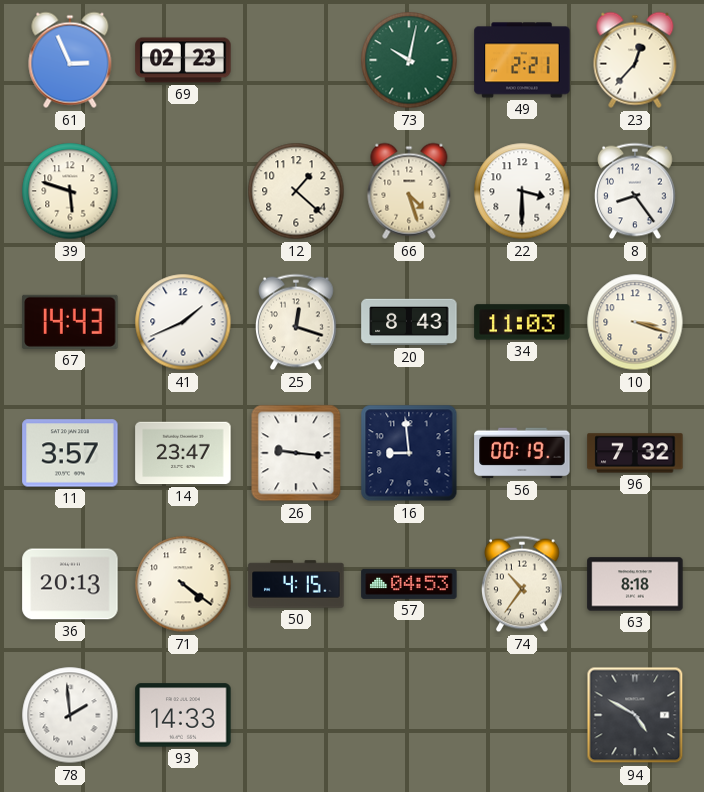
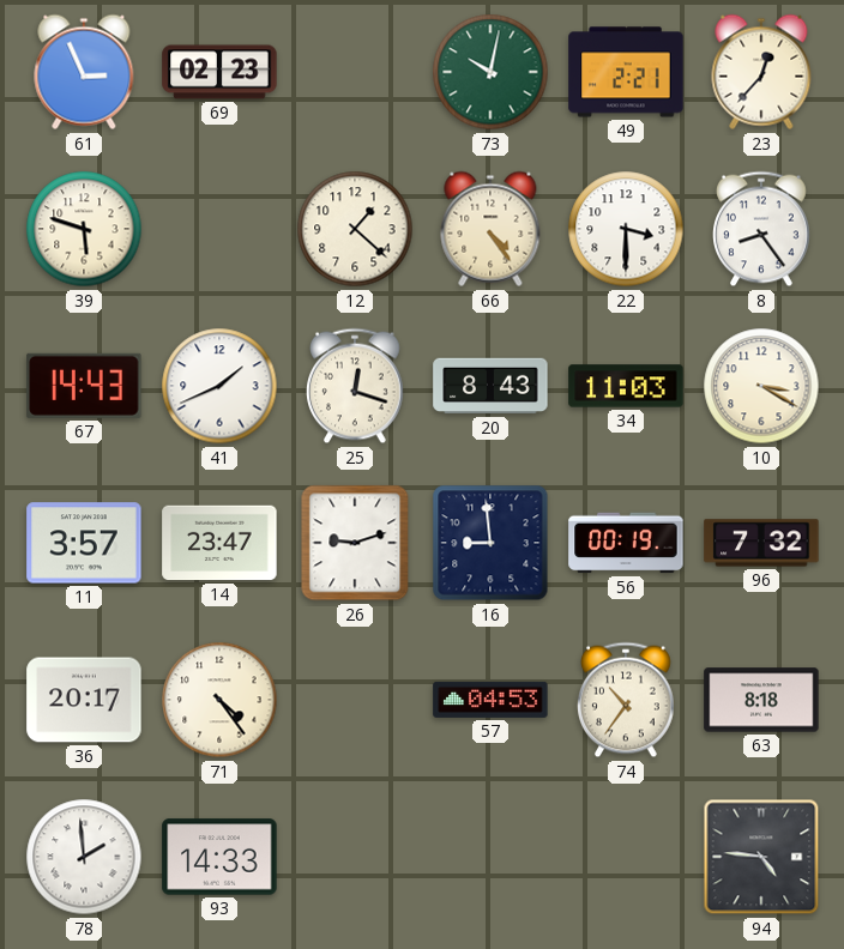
66: 4:27 -> 4:24 (490, 229)
10: 3:18 -> 3:20 (761, 386)
26: 9:16 -> 9:12 (355, 543)
36: 20:13 -> 20:17 (84, 700)
71: 4:21 -> 4:24 (219, 700)
50: 4:15 -> none (296, 584)
94: 4:50 -> 4:46 (761, 857)
